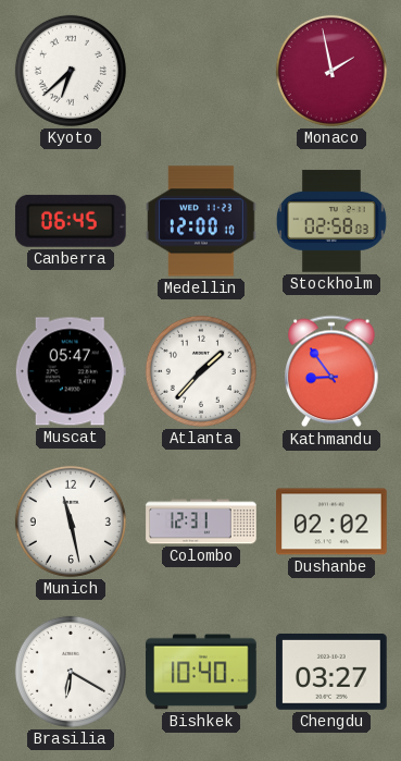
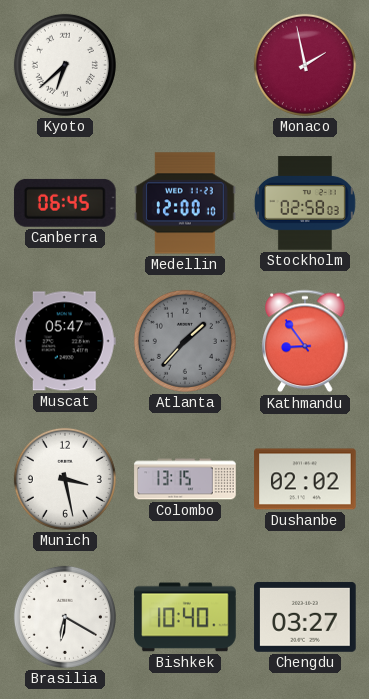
Atlanta dial: white -> grey (185, 341)
Munich: 11:28 -> 3:28 (65, 479)
Colombo: 12:31 -> 13:15 (185, 479)
